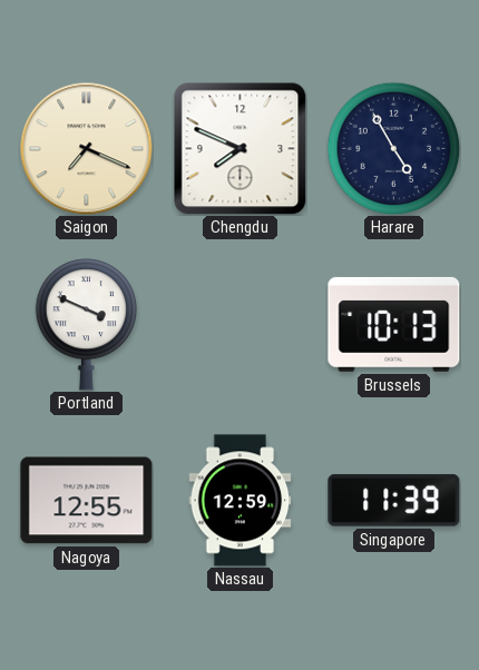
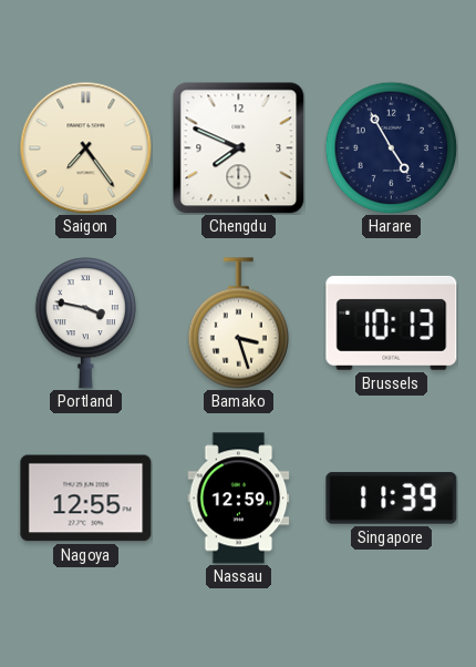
Saigon: 7:19 -> 7:24 (86, 148)
Portland: 3:49 -> 3:47 (85, 324)
Bamako: none -> 3:27 (238, 324)
